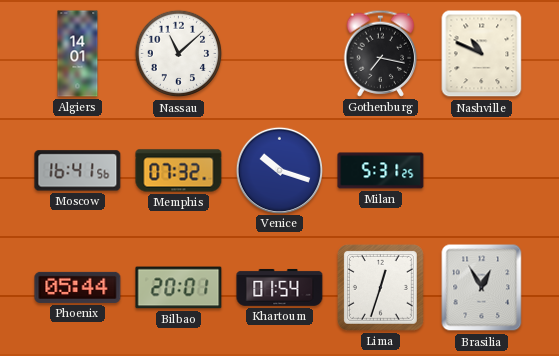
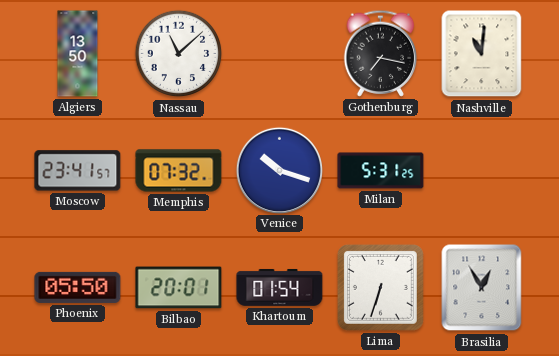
Algiers: 14:01 -> 13:50 (78, 54)
Nashville: 10:49 -> 11:01 (482, 54)
Moscow: 16:41 -> 23:41 (78, 171)
Phoenix: 05:44 -> 05:50 (78, 287)
Lima: 12:33 -> 6:33 (380, 287)
